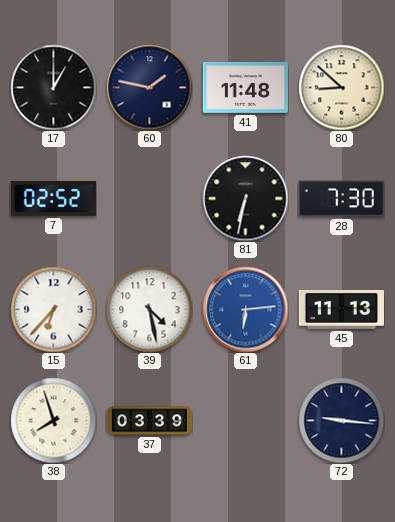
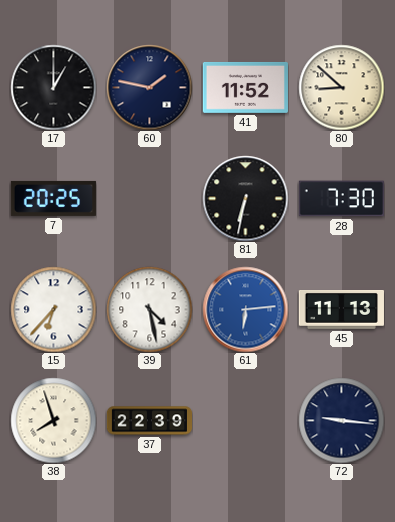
41: 11:48 -> 11:52 (245, 87)
7: 02:52 -> 20:25 (53, 198)
37: 03:39 -> 22:39 (149, 421)
